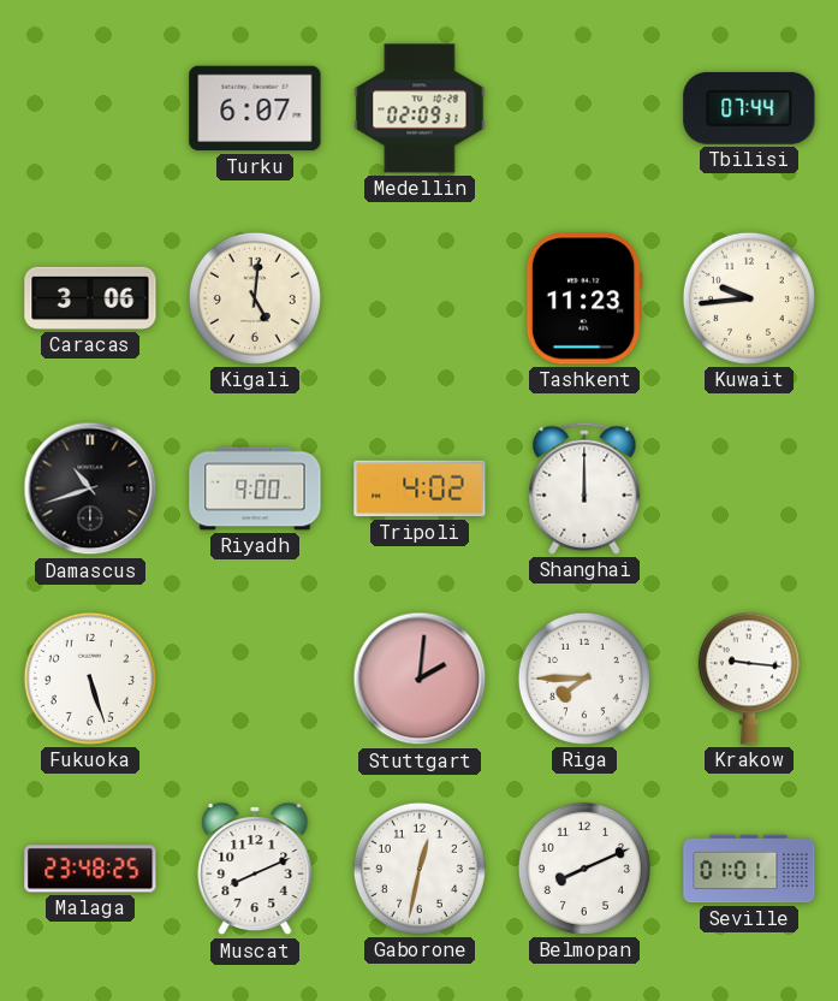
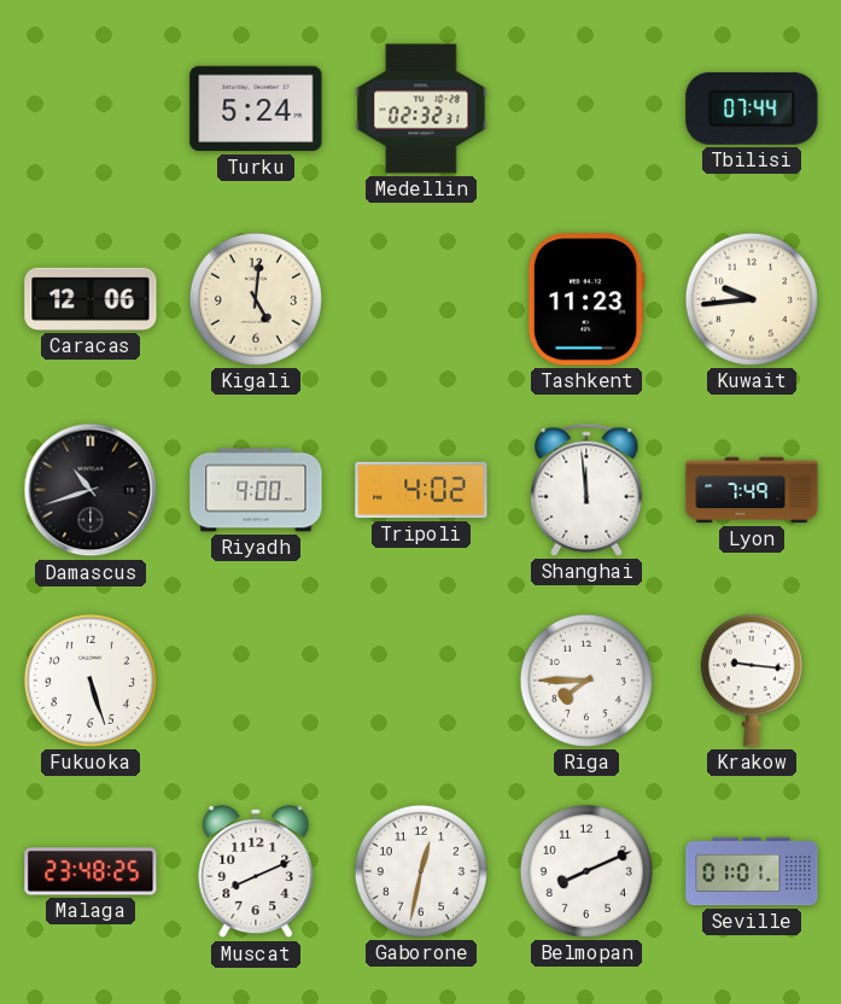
Turku: 6:07 -> 5:24 (256, 109)
Medellin: 02:09 -> 02:32 (421, 109)
Caracas: 3:06 -> 12:06 (90, 299)
Shanghai: 12:00 -> 11:59 (586, 490)
Lyon: none -> 7:49 (752, 490)
Stuttgart: 2:01 -> none (420, 679)
